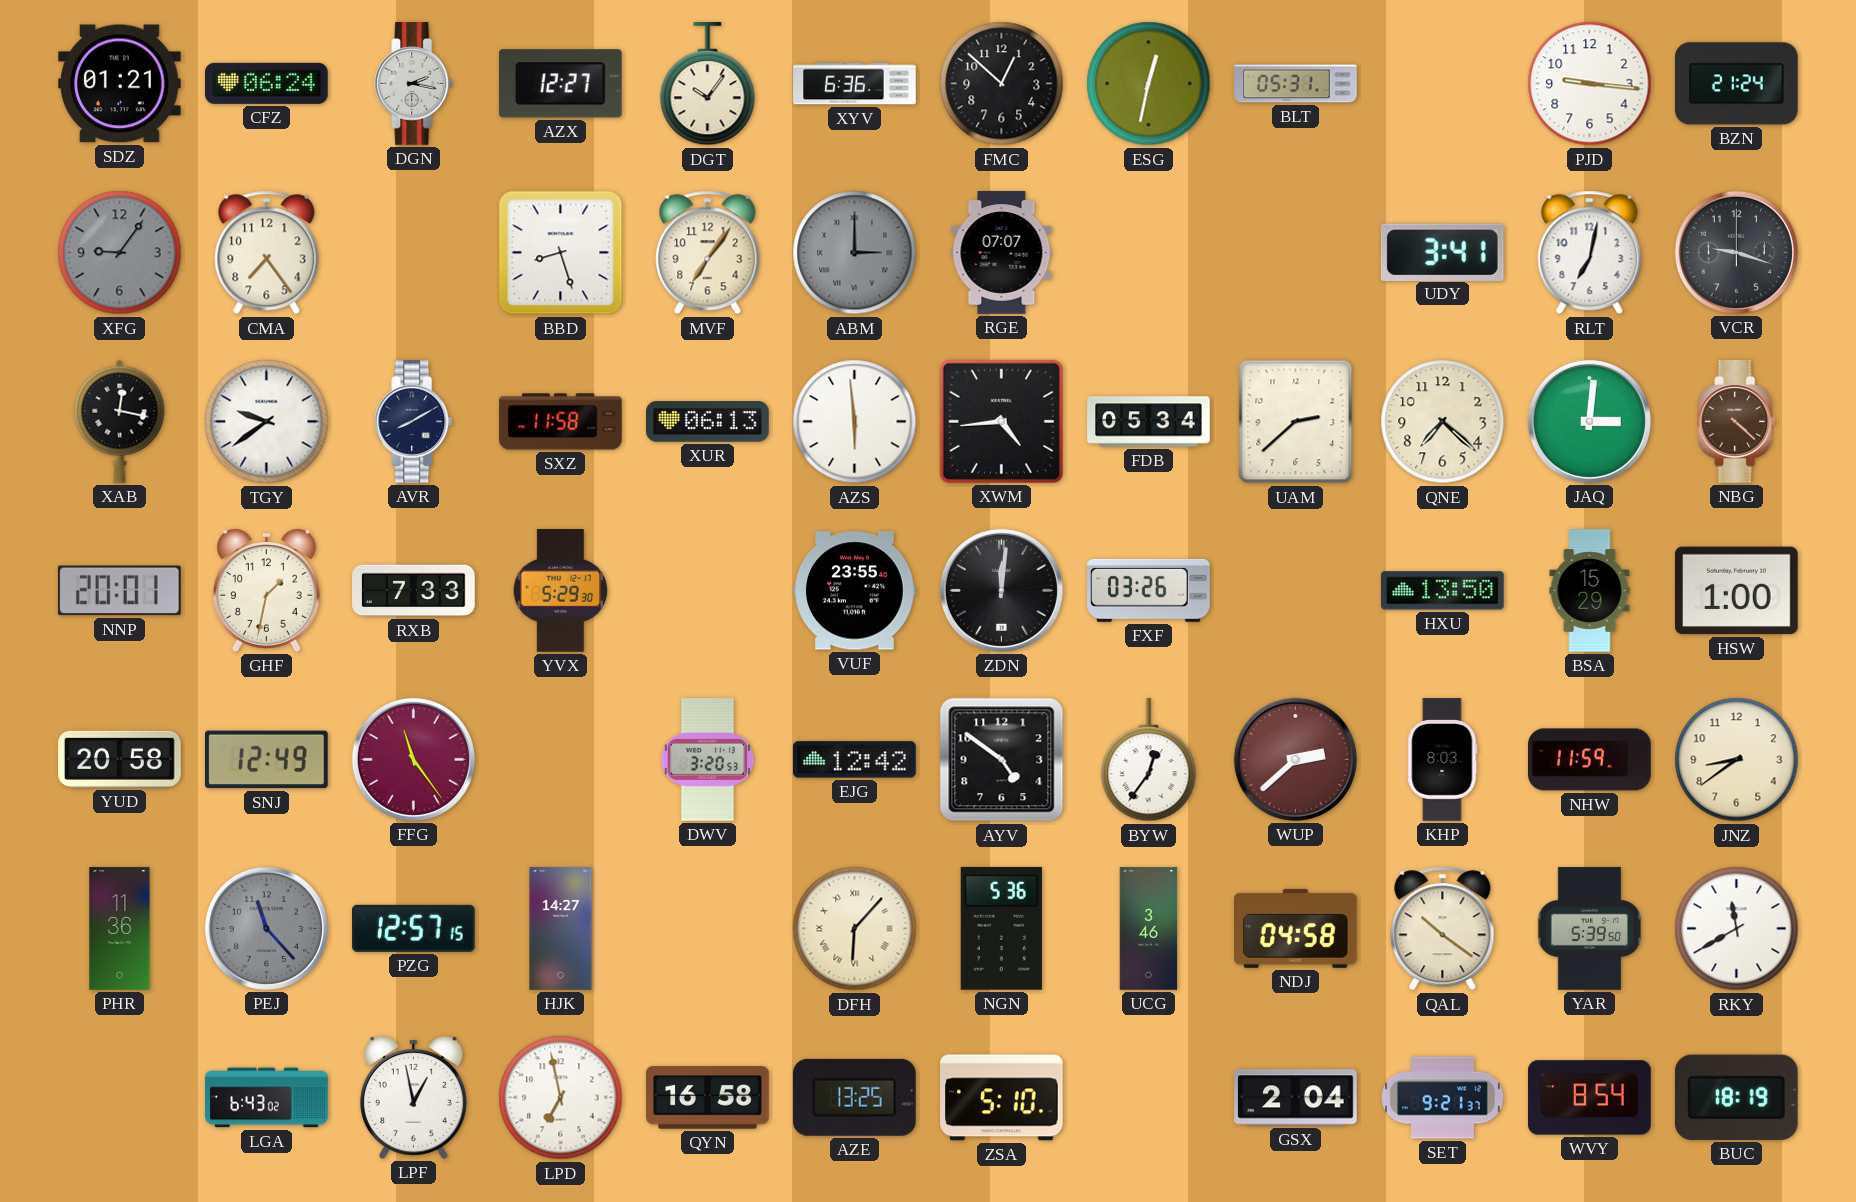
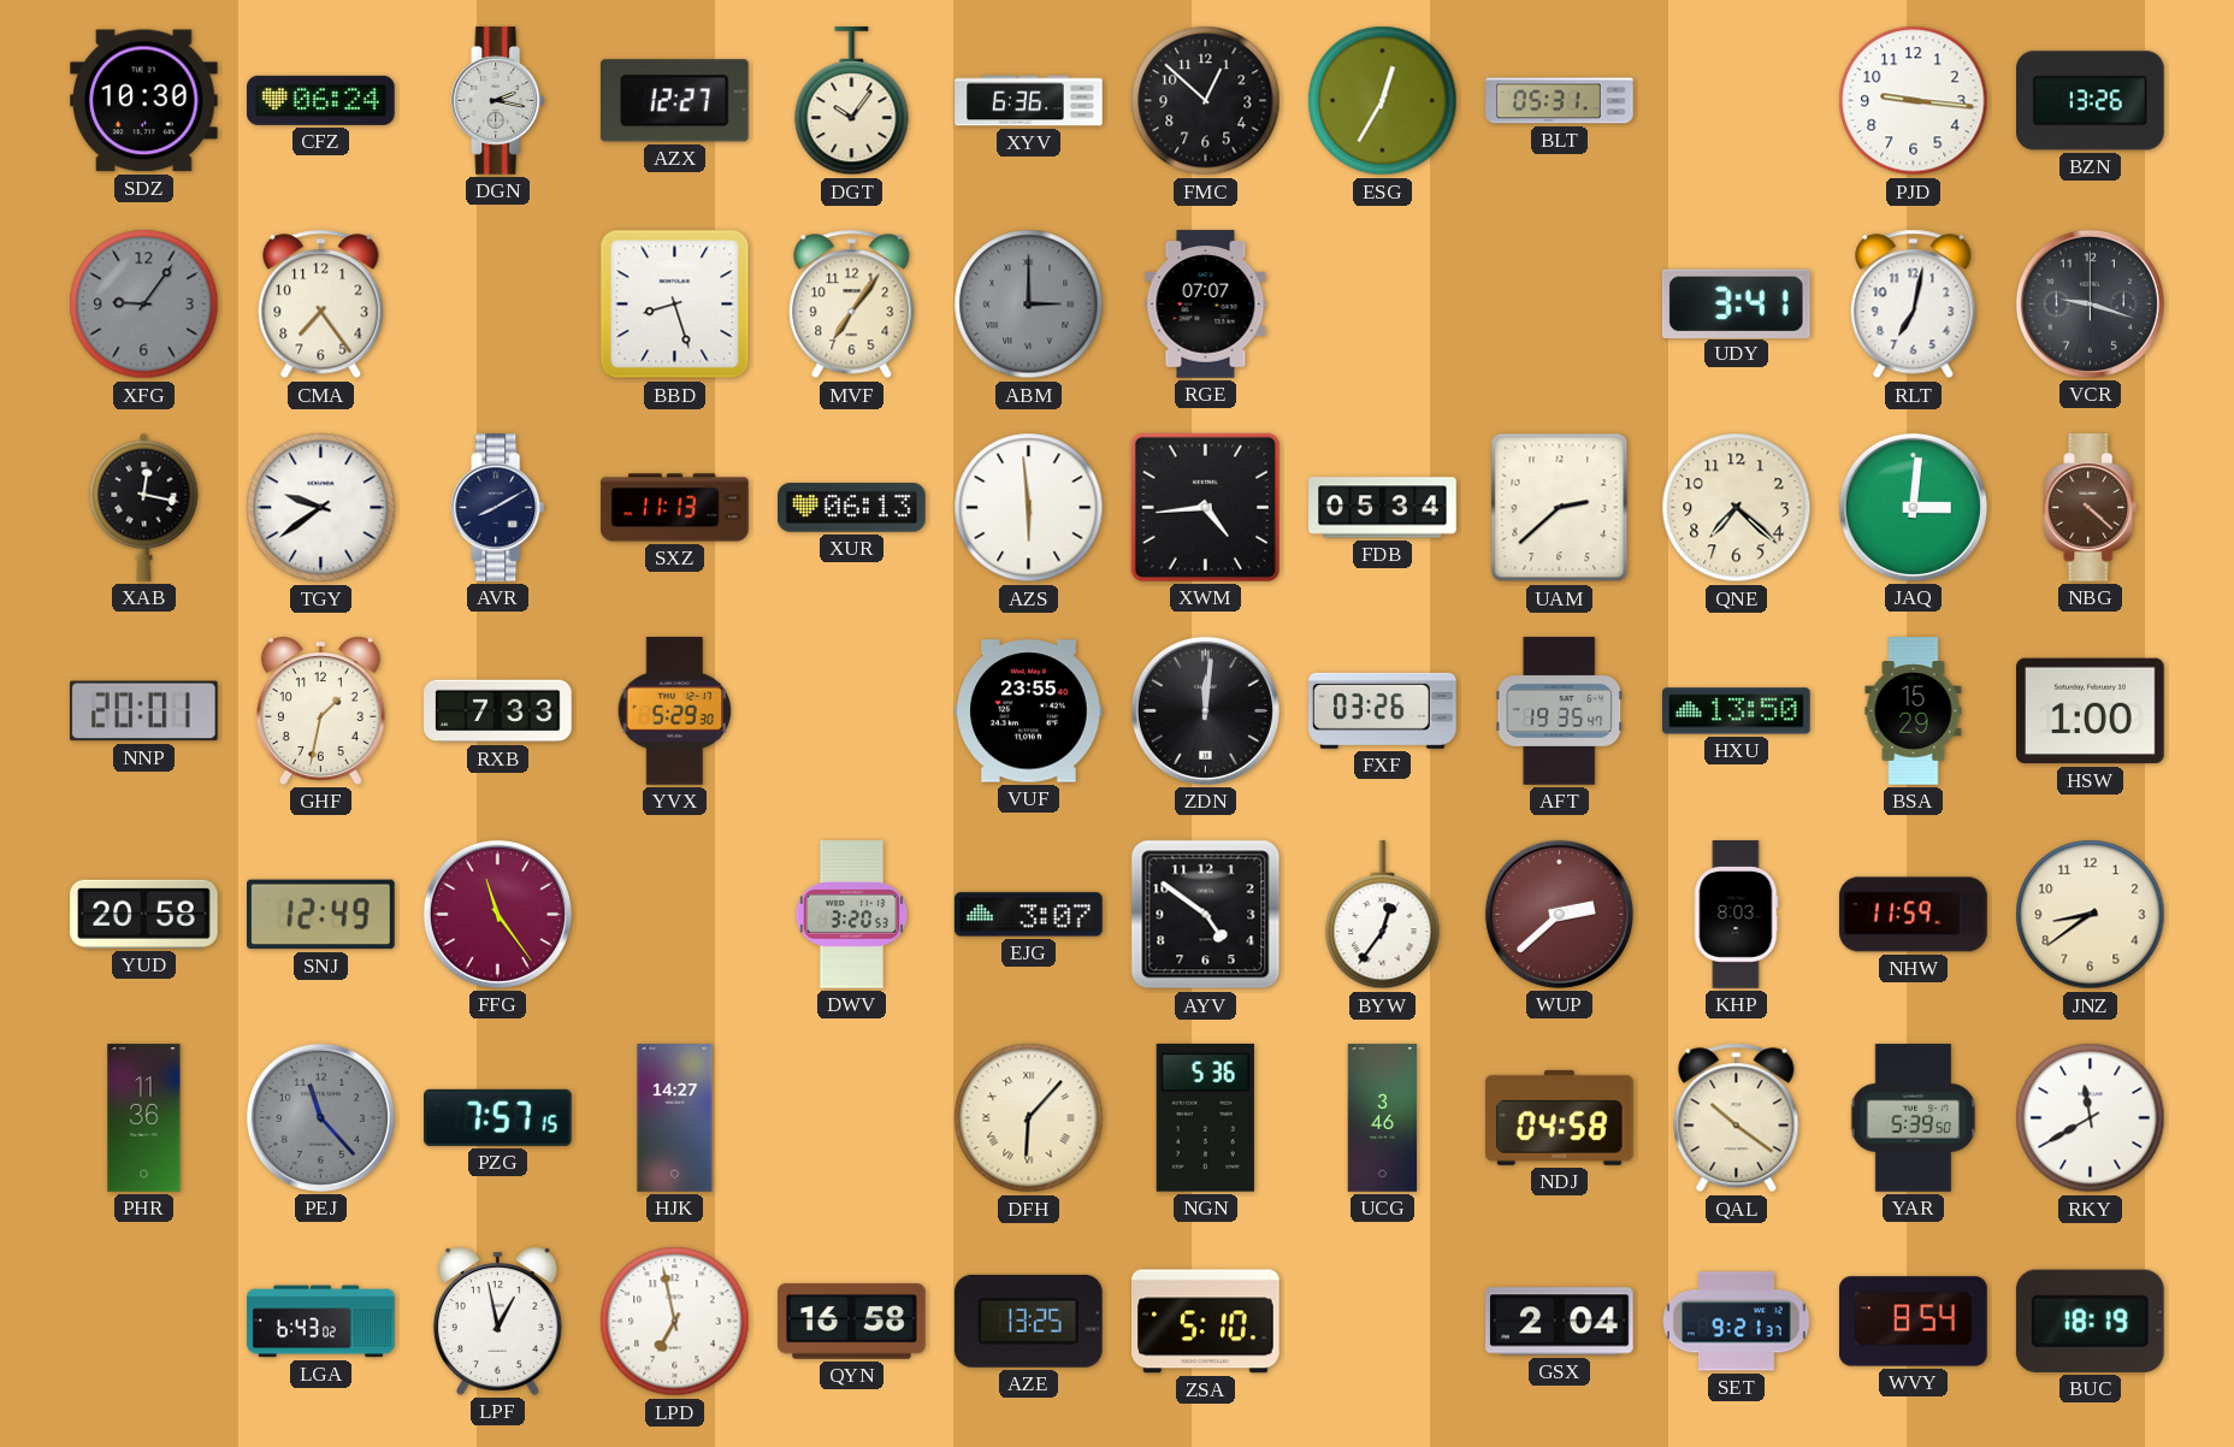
SDZ: 01:21 -> 10:30 (144, 101)
ESG: 12:32 -> 12:35 (1383, 101)
BZN: 21:24 -> 13:26 (2091, 101)
SXZ: 11:58 -> 11:13 (675, 508)
AFT: none -> 19:35 (1560, 711)
EJG: 12:42 -> 3:07 (1029, 915)
PZG: 12:57 -> 7:57 (498, 1117)
